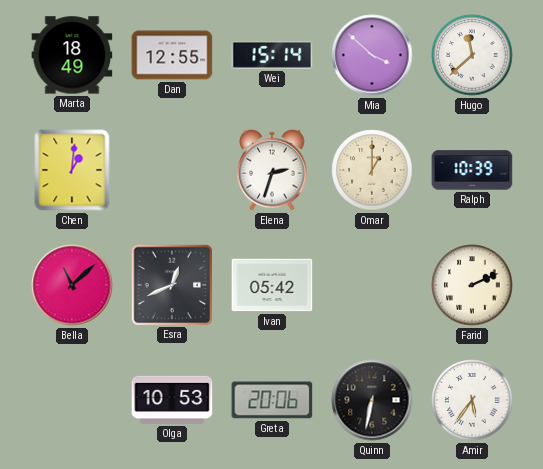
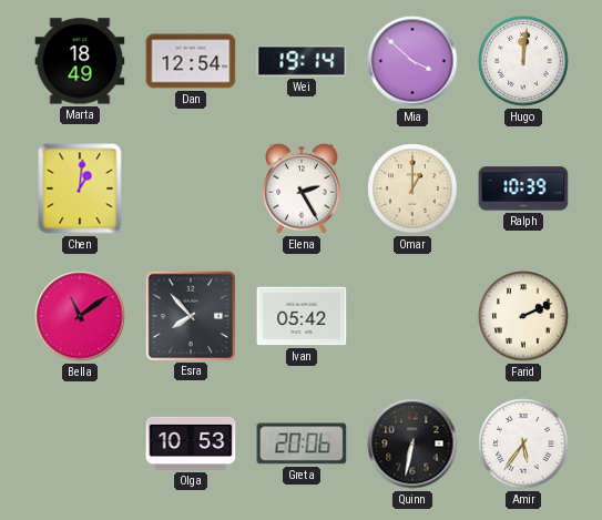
Dan: 12:55 -> 12:54 (191, 61)
Wei: 15:14 -> 19:14 (302, 61)
Hugo: 11:38 -> 12:01 (523, 61)
Elena: 2:33 -> 2:25 (302, 188)
Bella: 11:08 -> 11:09 (80, 316)
Esra: 12:41 -> 7:53 (190, 315)
